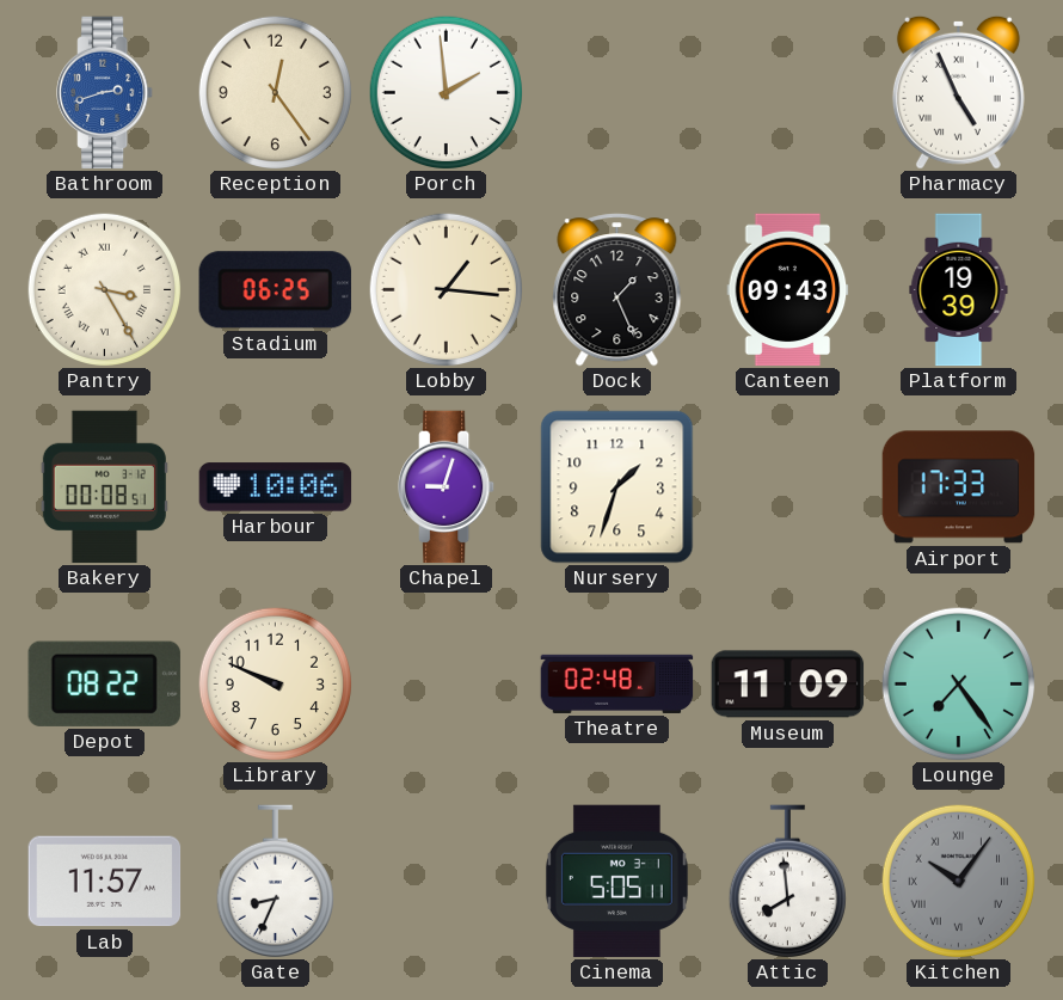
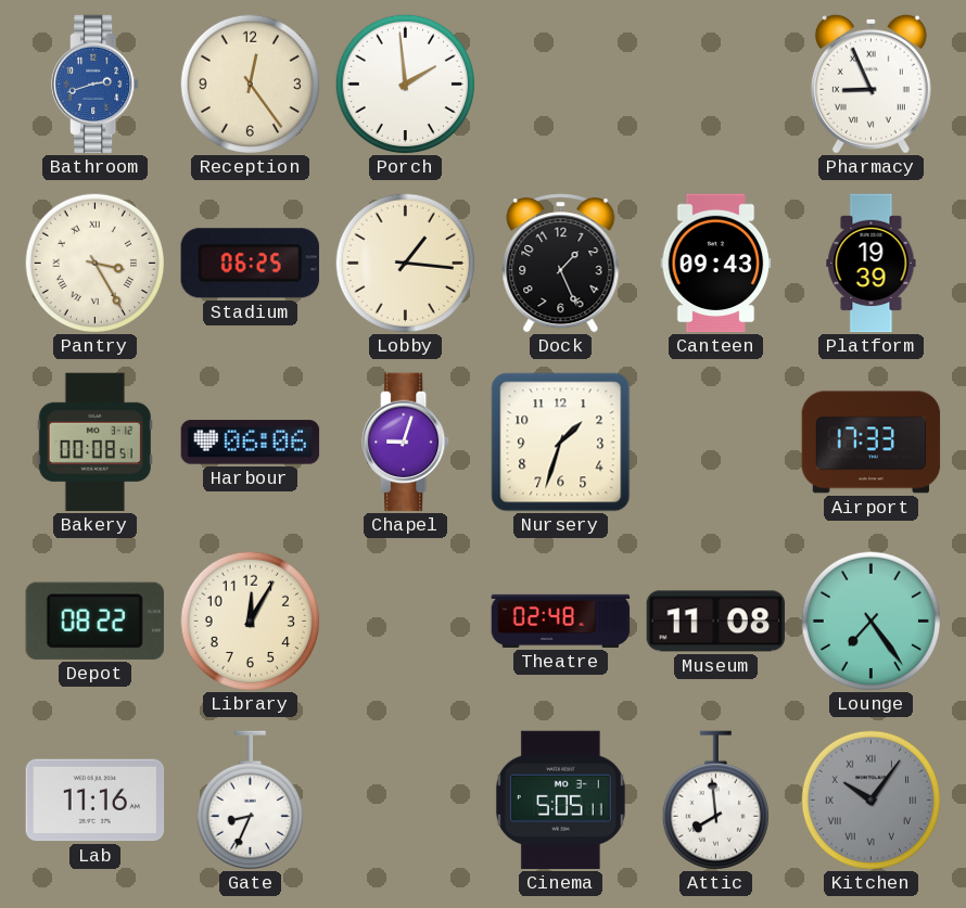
Pharmacy: 4:56 -> 8:56 (870, 84)
Harbour: 10:06 -> 06:06 (251, 443)
Library: 9:49 -> 12:05 (250, 621)
Museum: 11:09 -> 11:08 (716, 622)
Lab: 11:57 -> 11:16 (96, 801)
